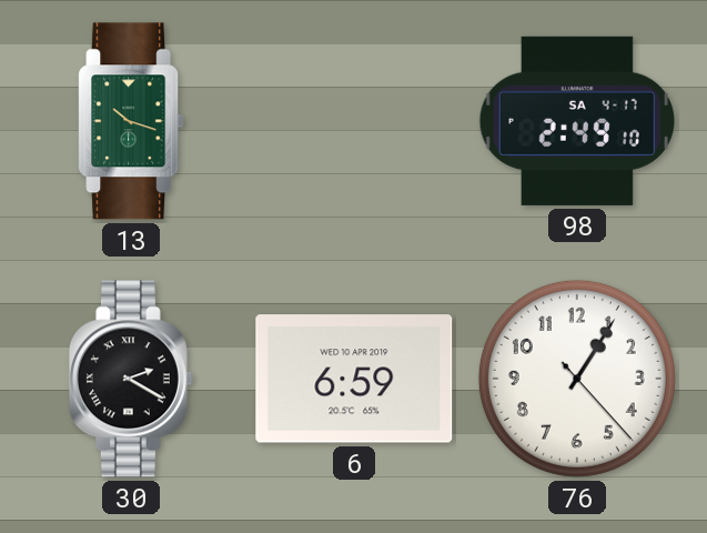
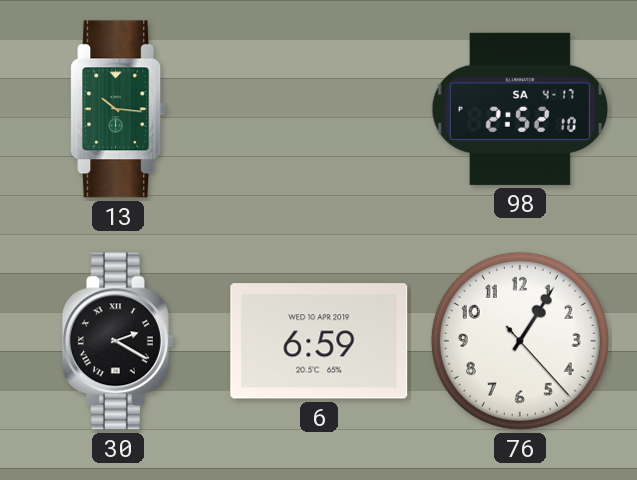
13: 10:18 -> 10:16 (118, 109)
98: 2:49 -> 2:52 (519, 109)
